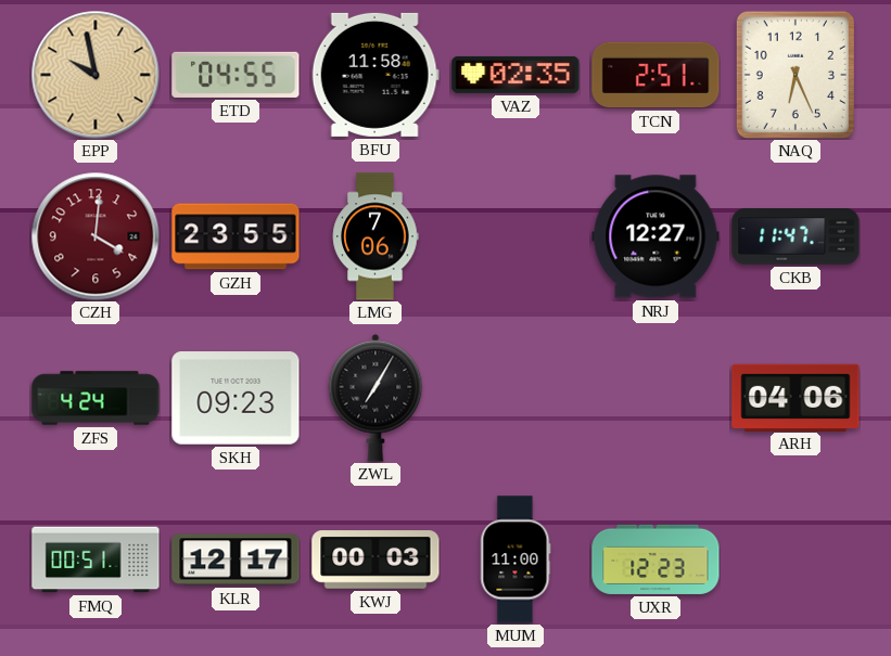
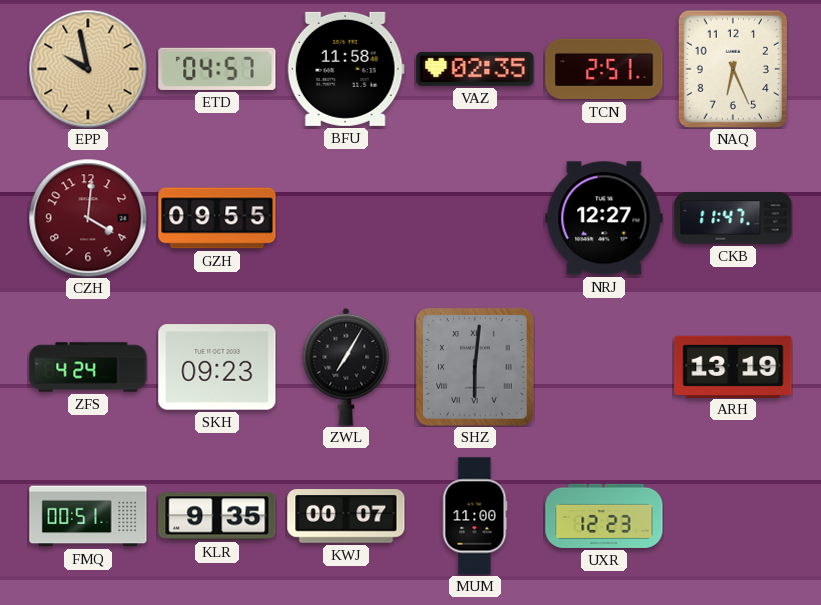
ETD: 04:55 -> 04:57 (217, 69)
GZH: 23:55 -> 09:55 (217, 218)
LMG: 7:06 -> none (376, 236)
SHZ: none -> 6:01 (475, 367)
ARH: 04:06 -> 13:19 (733, 366)
KLR: 12:17 -> 9:35 (217, 516)
KWJ: 00:03 -> 00:07 (346, 516)
